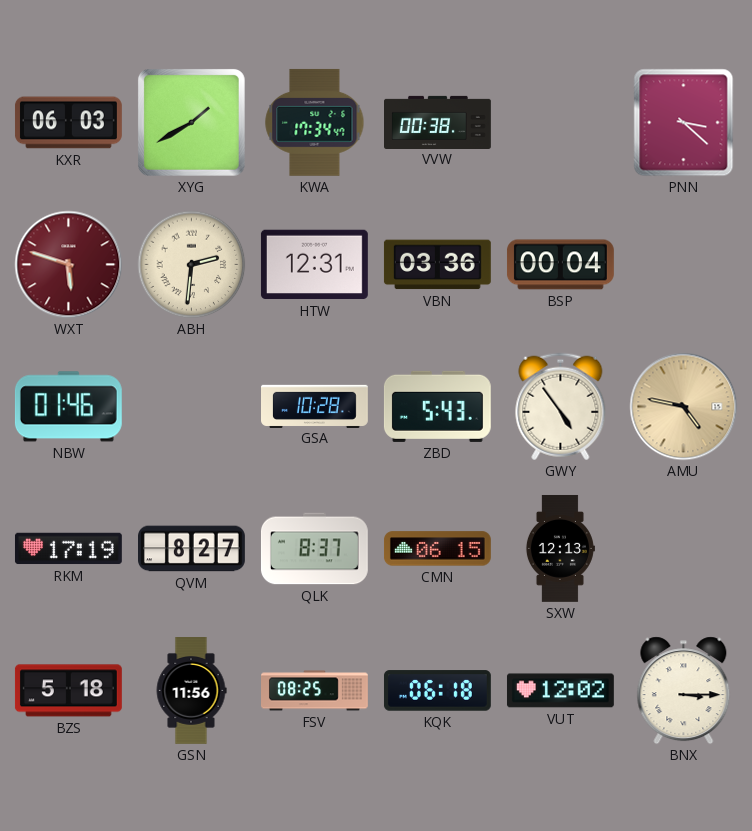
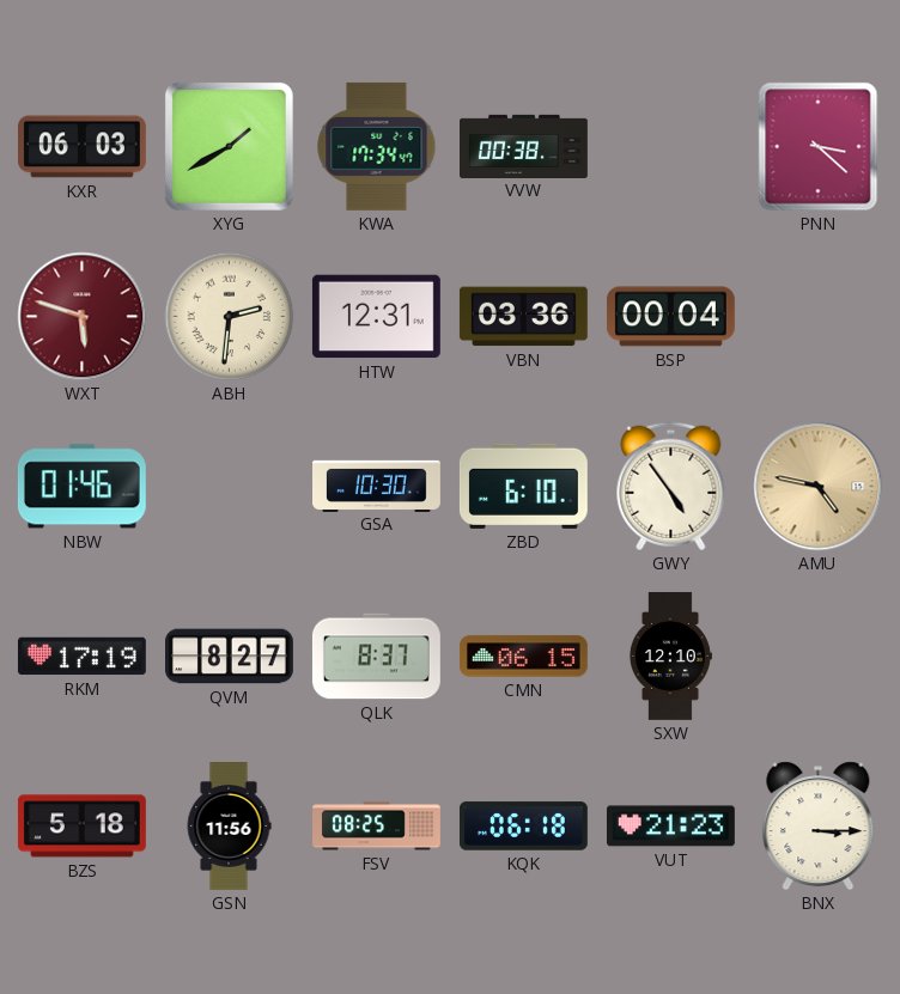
GSA: 10:28 -> 10:30 (377, 486)
ZBD: 5:43 -> 6:10 (523, 486)
SXW: 12:13 -> 12:10 (670, 657)
VUT: 12:02 -> 21:23 (670, 827)
